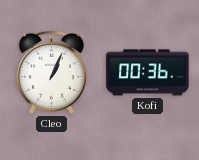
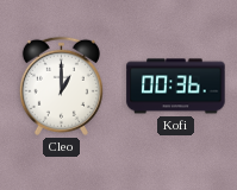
Cleo: 1:04 -> 1:00 (61, 85)
